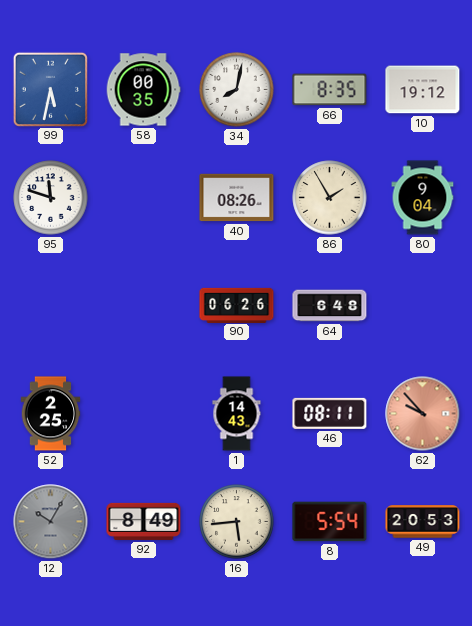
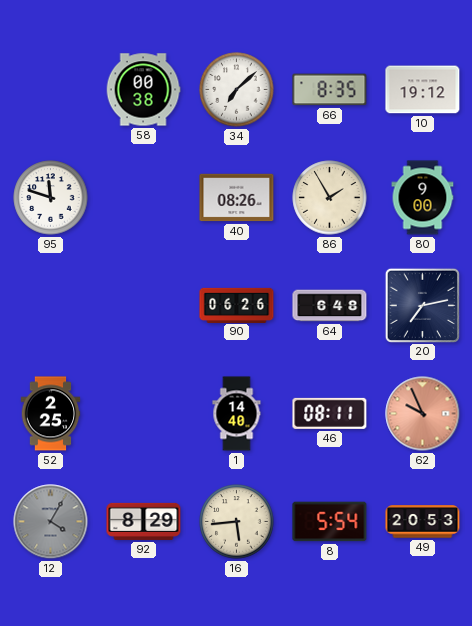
99: 5:32 -> none (50, 89)
58: 00:35 -> 00:38 (143, 90)
34: 8:02 -> 7:08 (237, 90)
80: 9:04 -> 9:00 (423, 198)
20: none -> 7:13 (422, 305)
1: 14:43 -> 14:40 (237, 414)
62: 9:53 -> 9:56 (423, 414)
12: 10:05 -> 4:05 (51, 522)
92: 8:49 -> 8:29 (144, 521)
